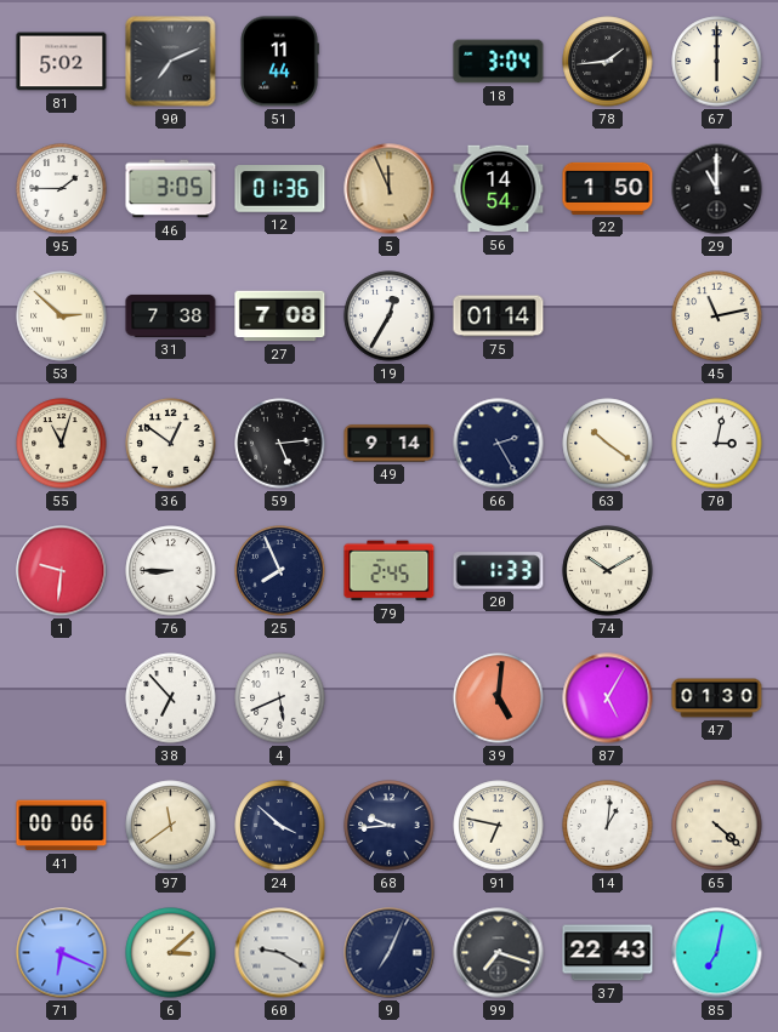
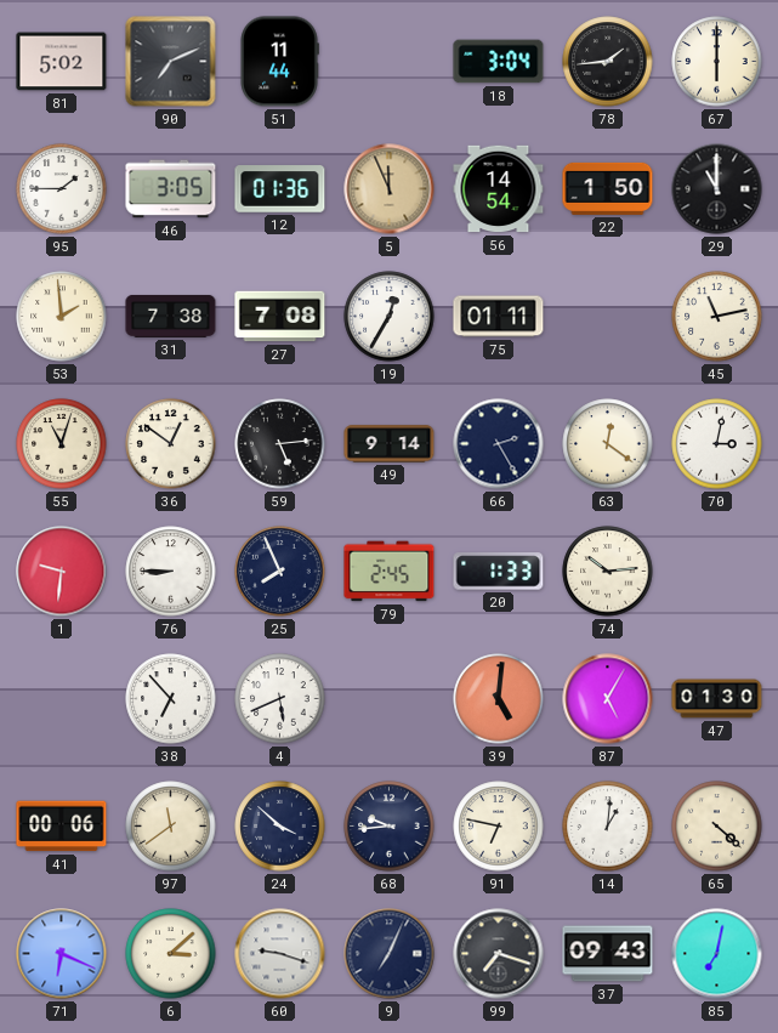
53: 2:52 -> 1:59 (62, 317)
75: 01:14 -> 01:11 (499, 317)
63: 10:21 -> 12:21 (608, 444)
74: 10:10 -> 10:14 (608, 572)
60: 9:20 -> 9:18 (280, 954)
37: 22:43 -> 09:43 (608, 954)
